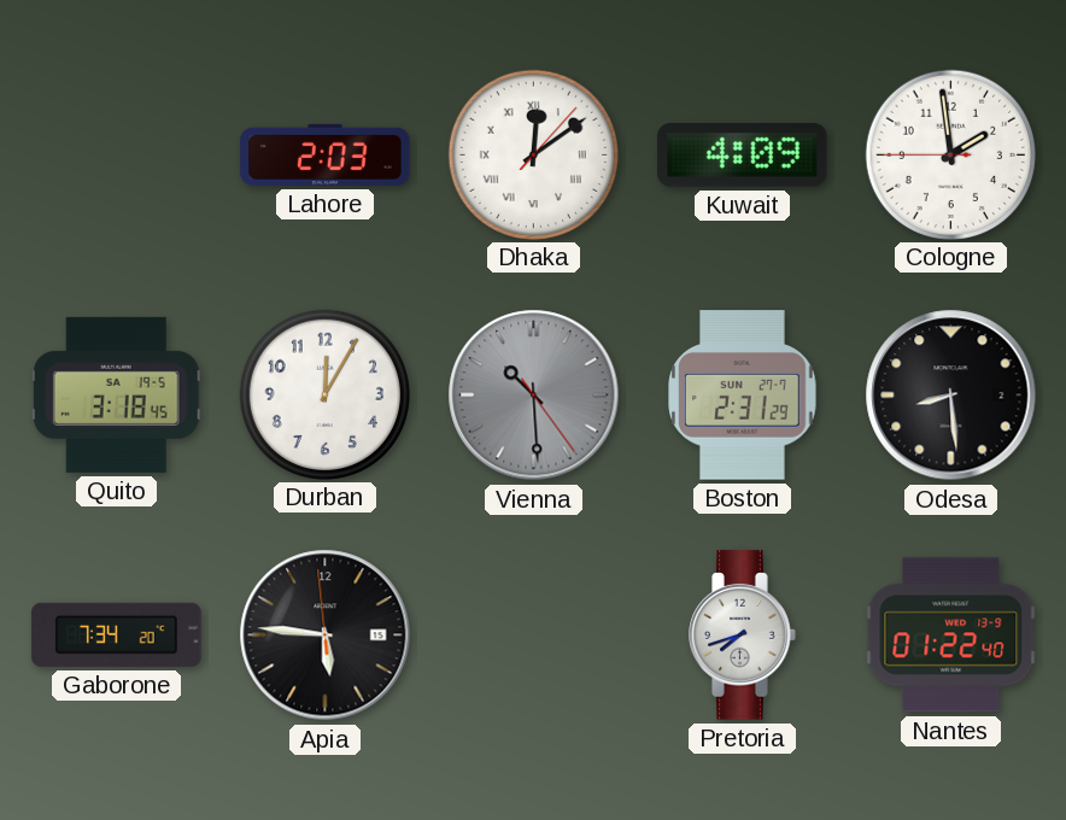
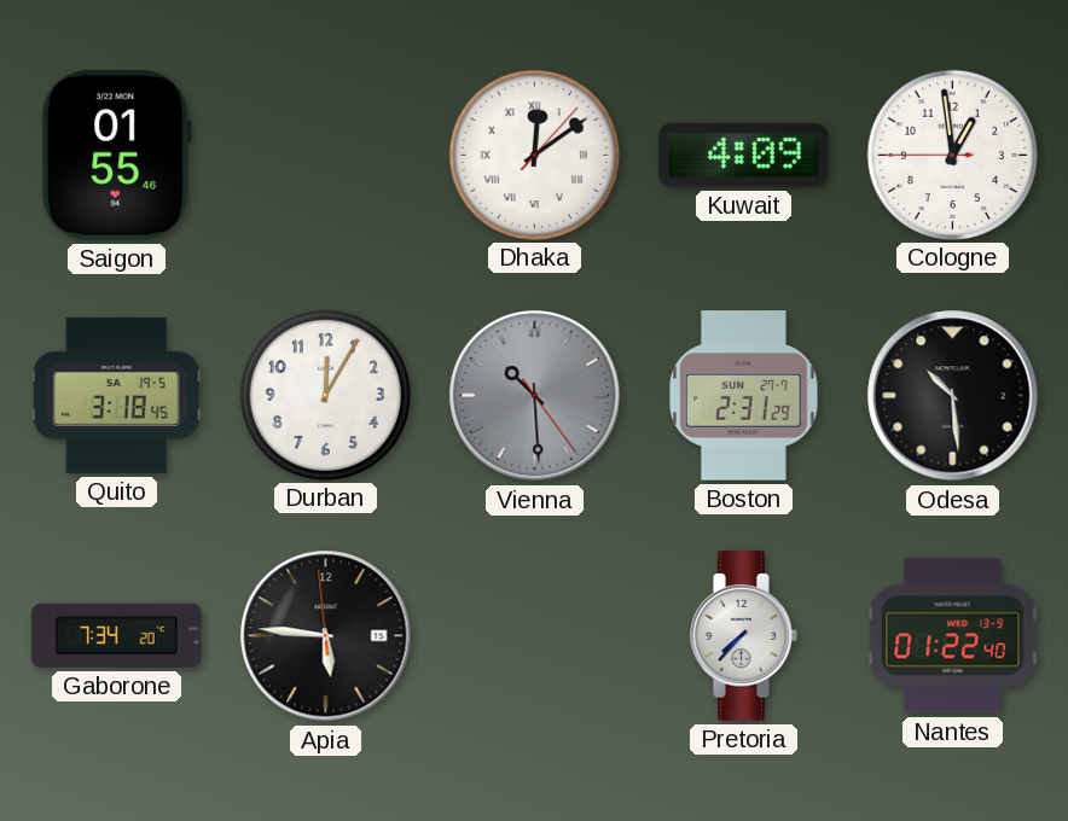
Saigon: none -> 01:55 (116, 156)
Lahore: 2:03 -> none (326, 154)
Cologne: 1:58 -> 12:58 (952, 155)
Odesa: 8:29 -> 10:29 (953, 396)
Pretoria: 7:42 -> 7:37 (744, 636)
